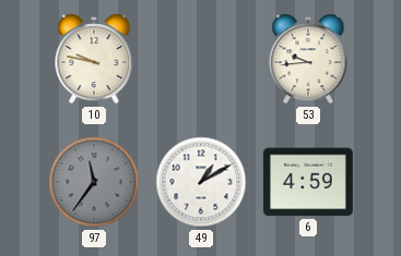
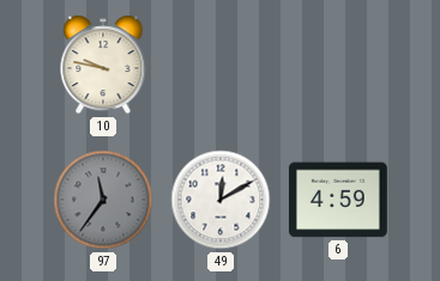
53: 9:44 -> none (308, 59)
49: 1:10 -> 12:10 (221, 200)
